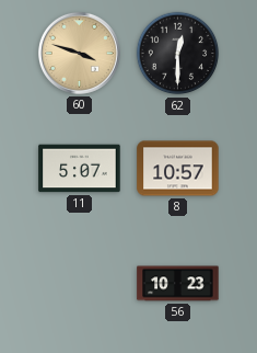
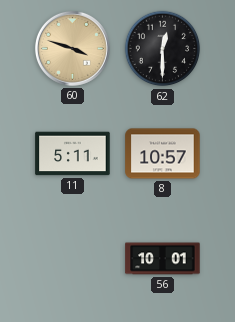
11: 5:07 -> 5:11 (73, 154)
56: 10:23 -> 10:01 (163, 259)
